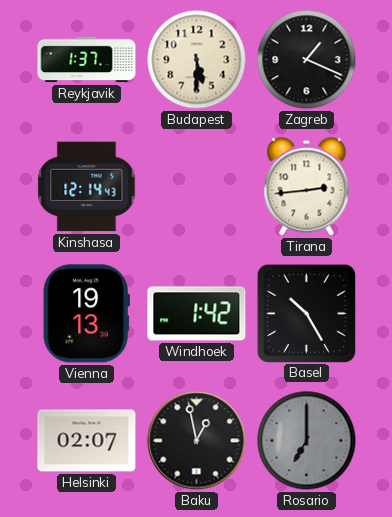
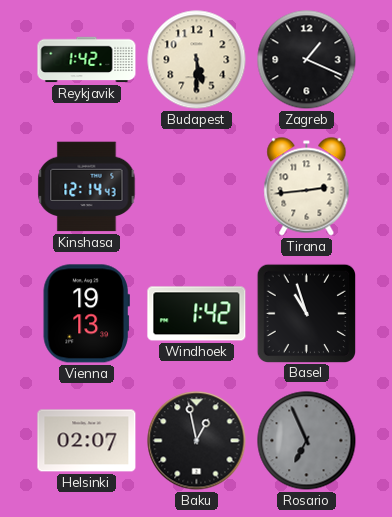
Reykjavik: 1:37 -> 1:42 (87, 60)
Basel: 10:25 -> 10:57 (306, 313)
Rosario: 7:00 -> 6:56 (307, 441)
